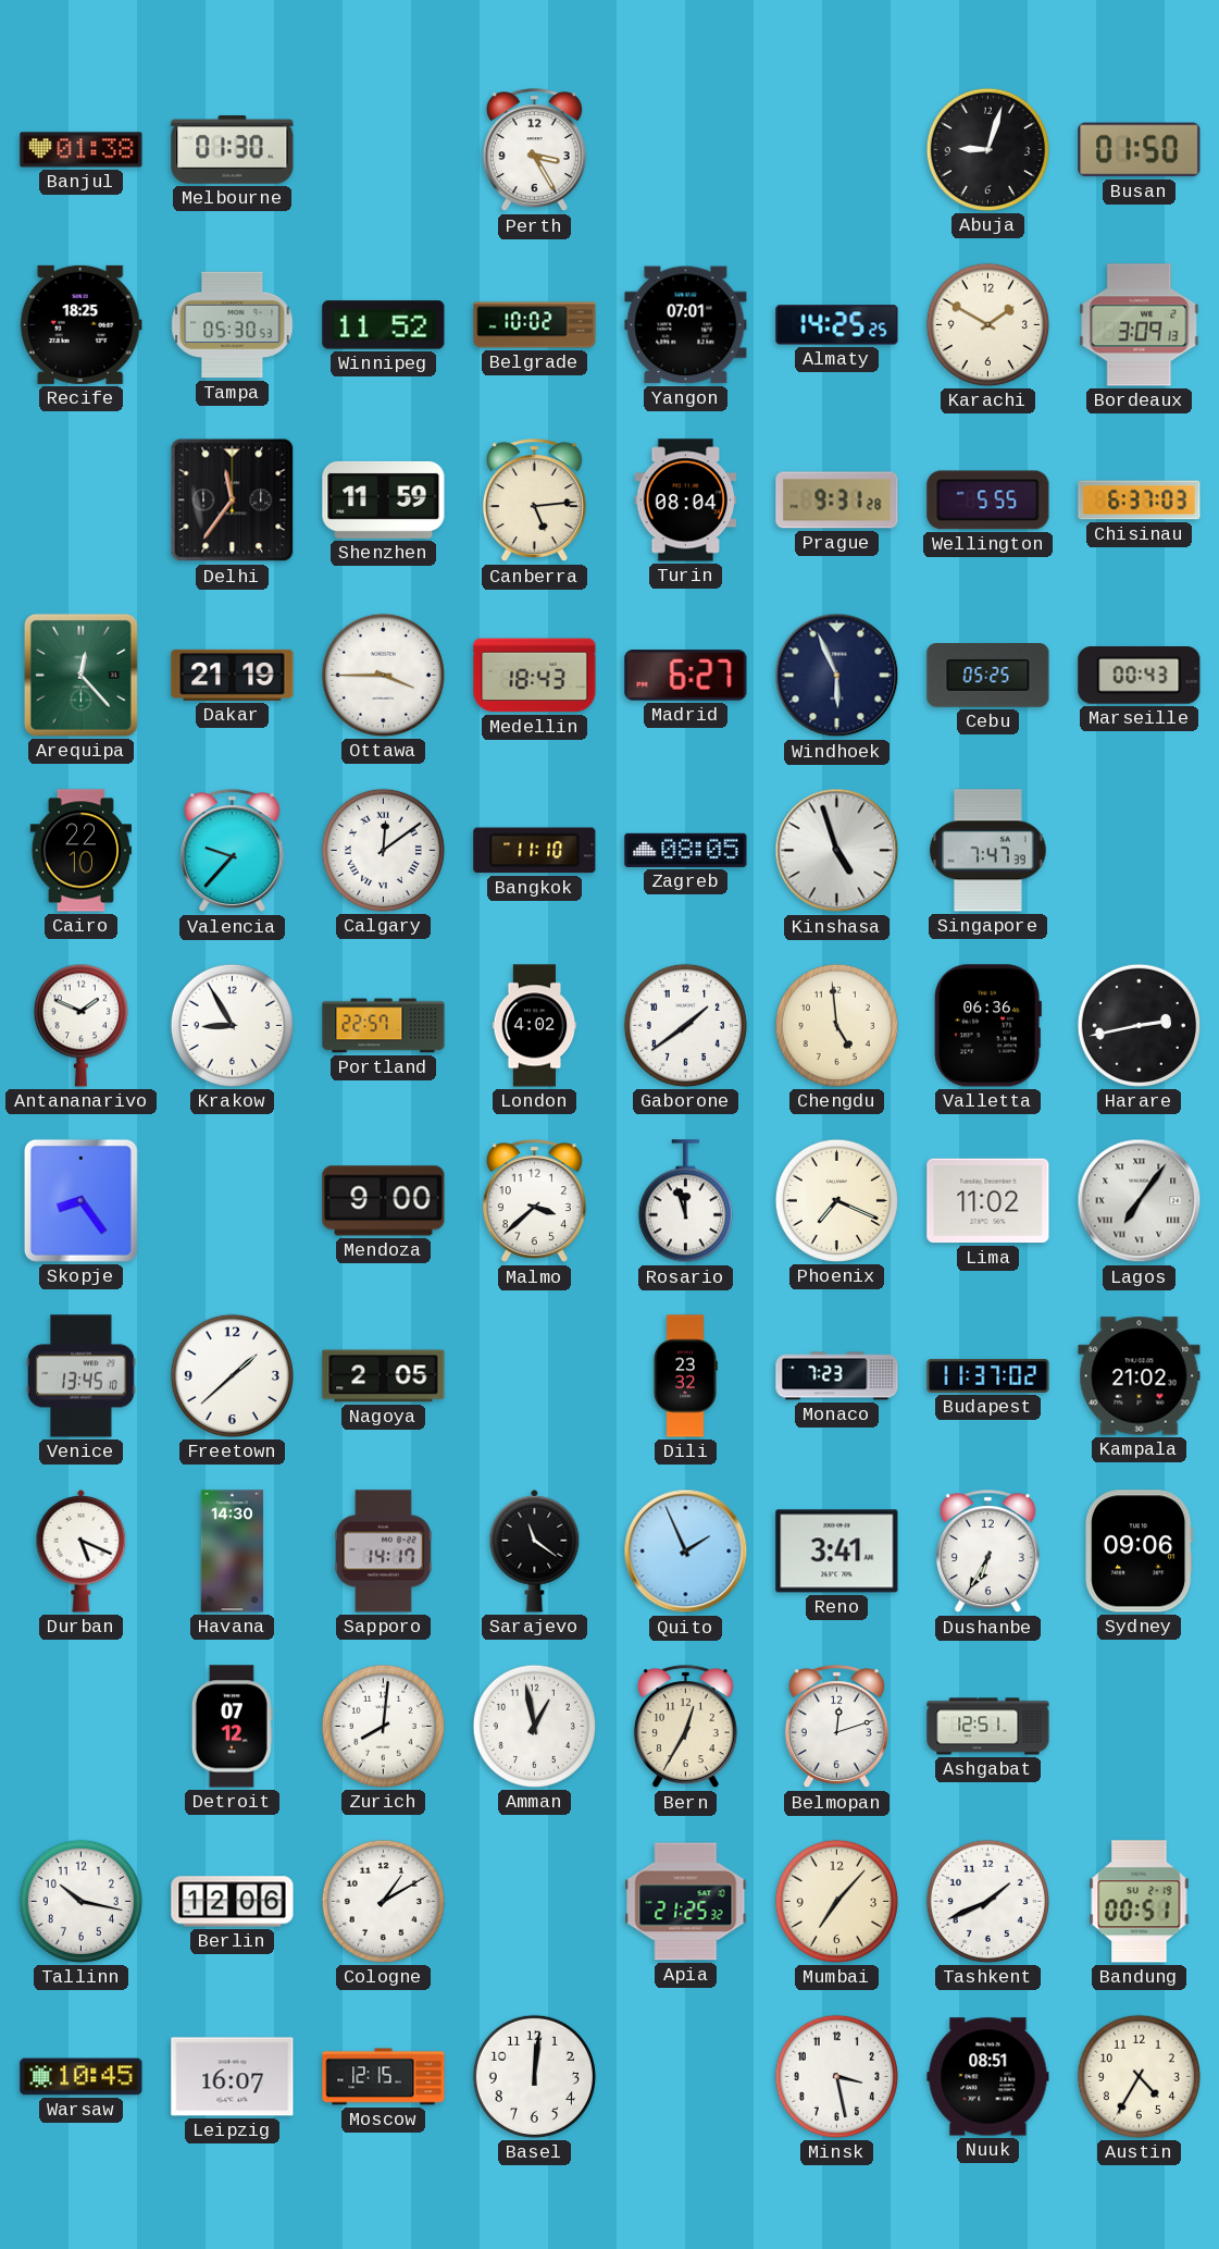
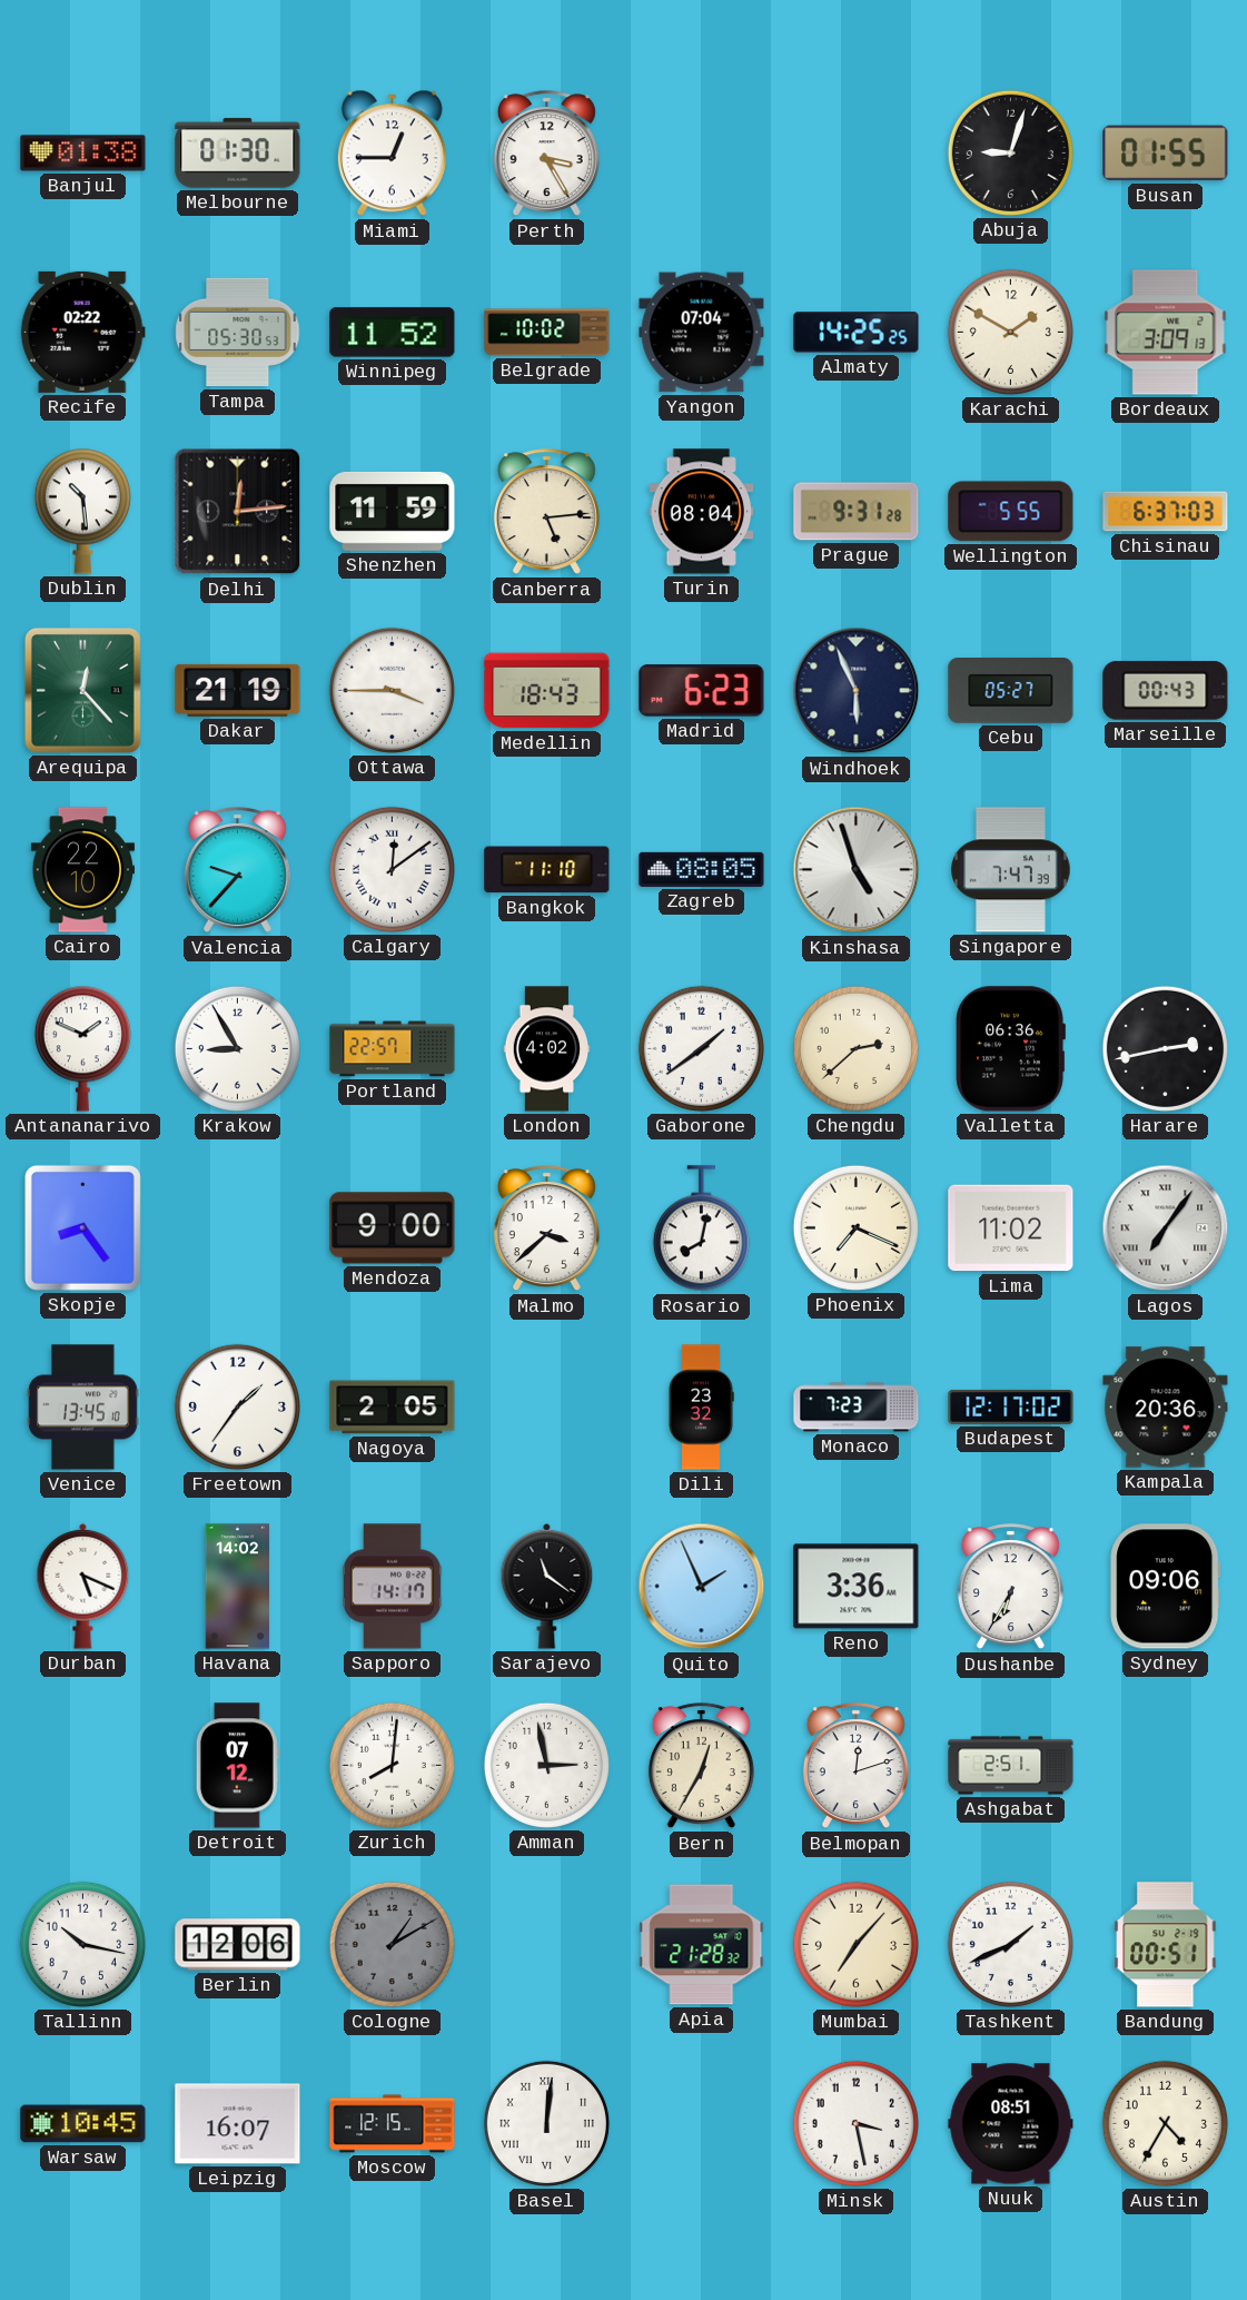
Miami: none -> 12:45 (392, 154)
Busan: 01:50 -> 01:55 (1166, 154)
Recife: 18:25 -> 02:22 (82, 332)
Yangon: 07:01 -> 07:04 (702, 333)
Dublin: none -> 10:29 (82, 511)
Delhi: 11:36 -> 12:14 (238, 512)
Madrid: 6:27 -> 6:23 (702, 691)
Cebu: 05:25 -> 05:27 (1011, 691)
Chengdu: 4:59 -> 2:38 (855, 1048)
Rosario: 11:57 -> 8:02 (701, 1228)
Freetown: 1:38 -> 1:36 (237, 1406)
Budapest: 11:37 -> 12:17 (1011, 1406)
Kampala: 21:02 -> 20:36 (1166, 1408)
Havana: 14:30 -> 14:02 (238, 1587)
Reno: 3:41 -> 3:36 (857, 1587)
Amman: 12:58 -> 2:58 (546, 1765)
Ashgabat: 12:51 -> 2:51 (1011, 1766)
Cologne dial: white -> grey (392, 1944)
Apia: 21:25 -> 21:28 (702, 1945)
Basel numerals: Arabic -> Roman (546, 2123)
